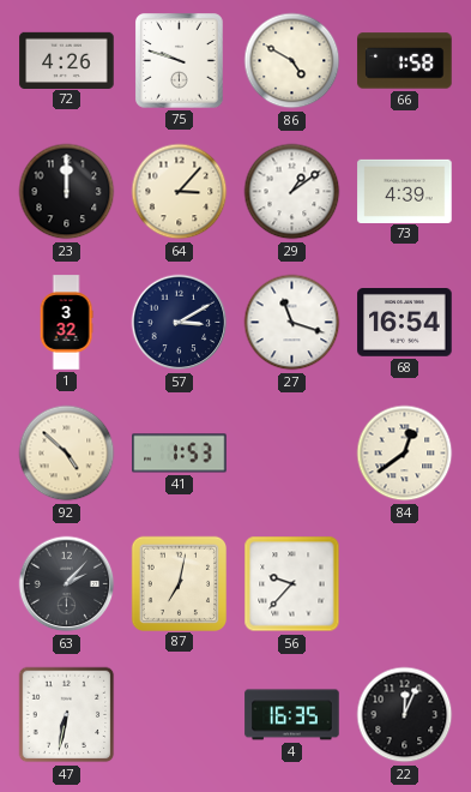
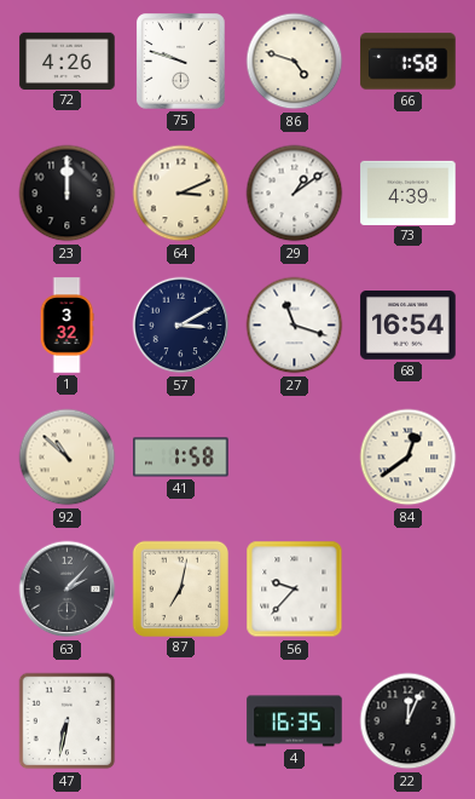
86: 4:50 -> 4:48 (295, 62)
64: 3:07 -> 3:11 (181, 194)
92: 4:52 -> 10:52 (68, 458)
41: 1:53 -> 1:58 (181, 458)
